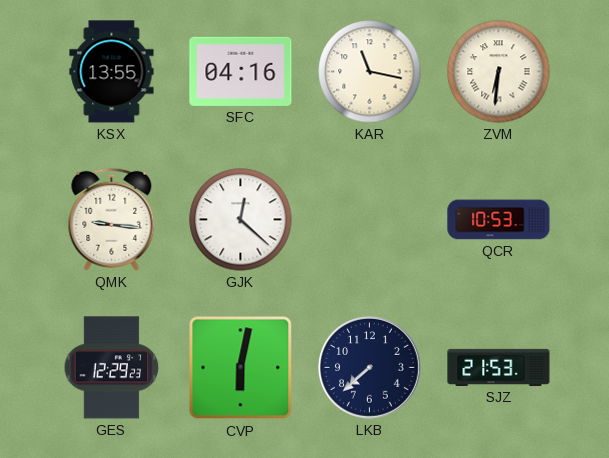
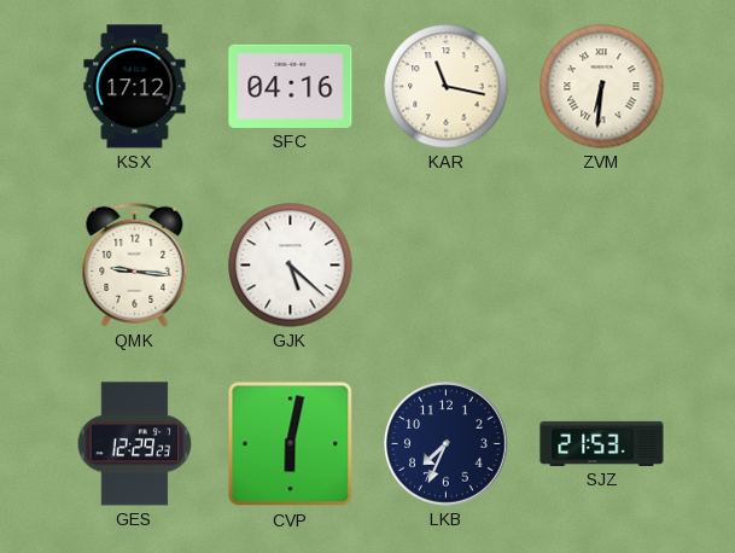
KSX: 13:55 -> 17:12 (135, 87)
GJK: 12:22 -> 5:22 (291, 266)
QCR: 10:53 -> none (499, 220)
LKB: 7:38 -> 7:34 (447, 444)
